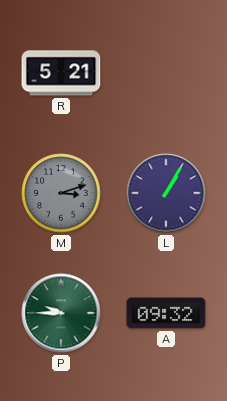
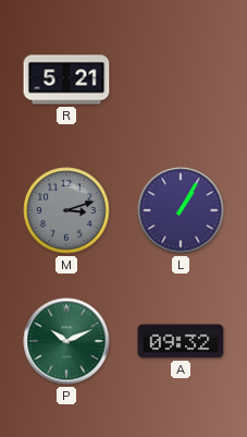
P: 9:45 -> 10:11 (66, 341)
